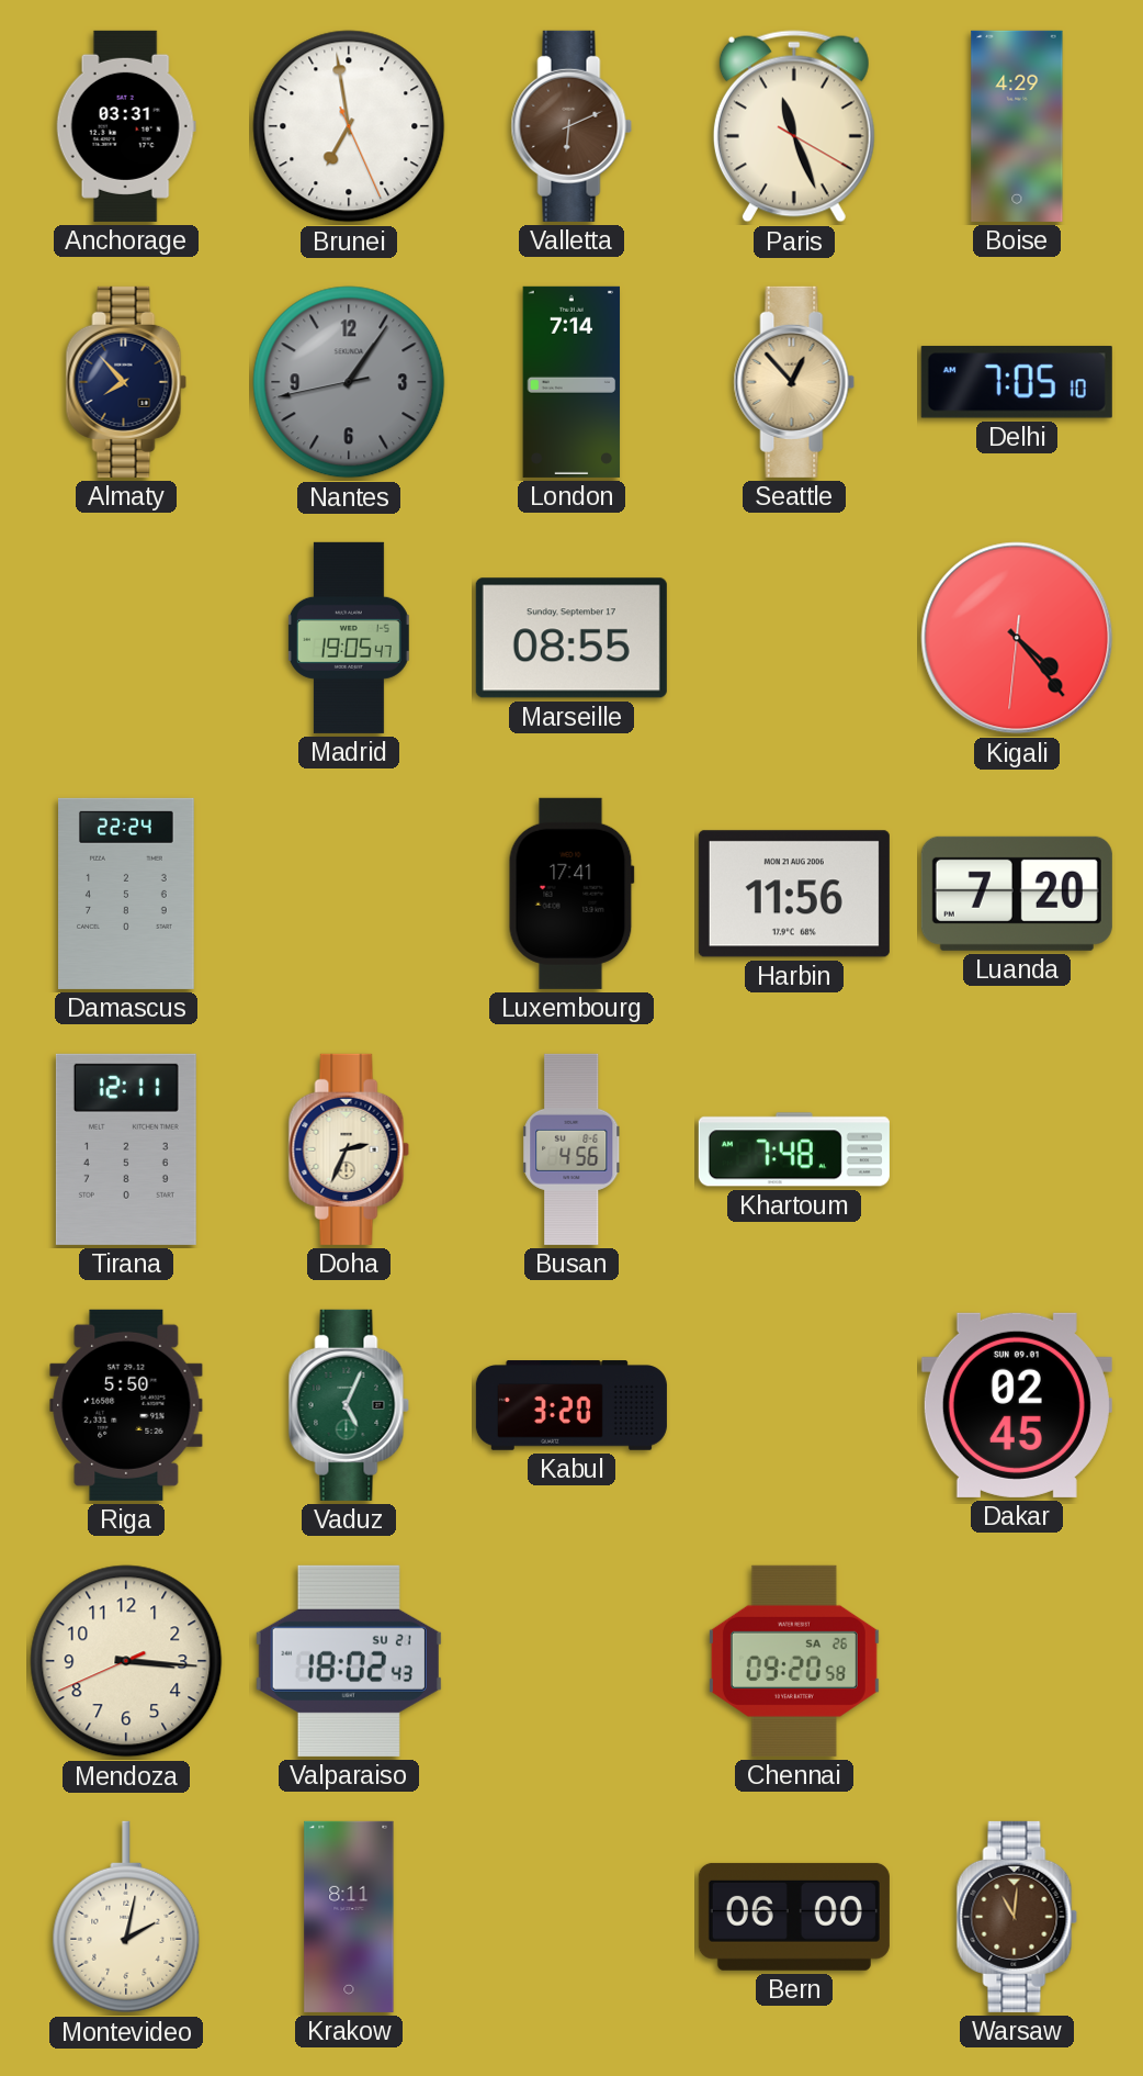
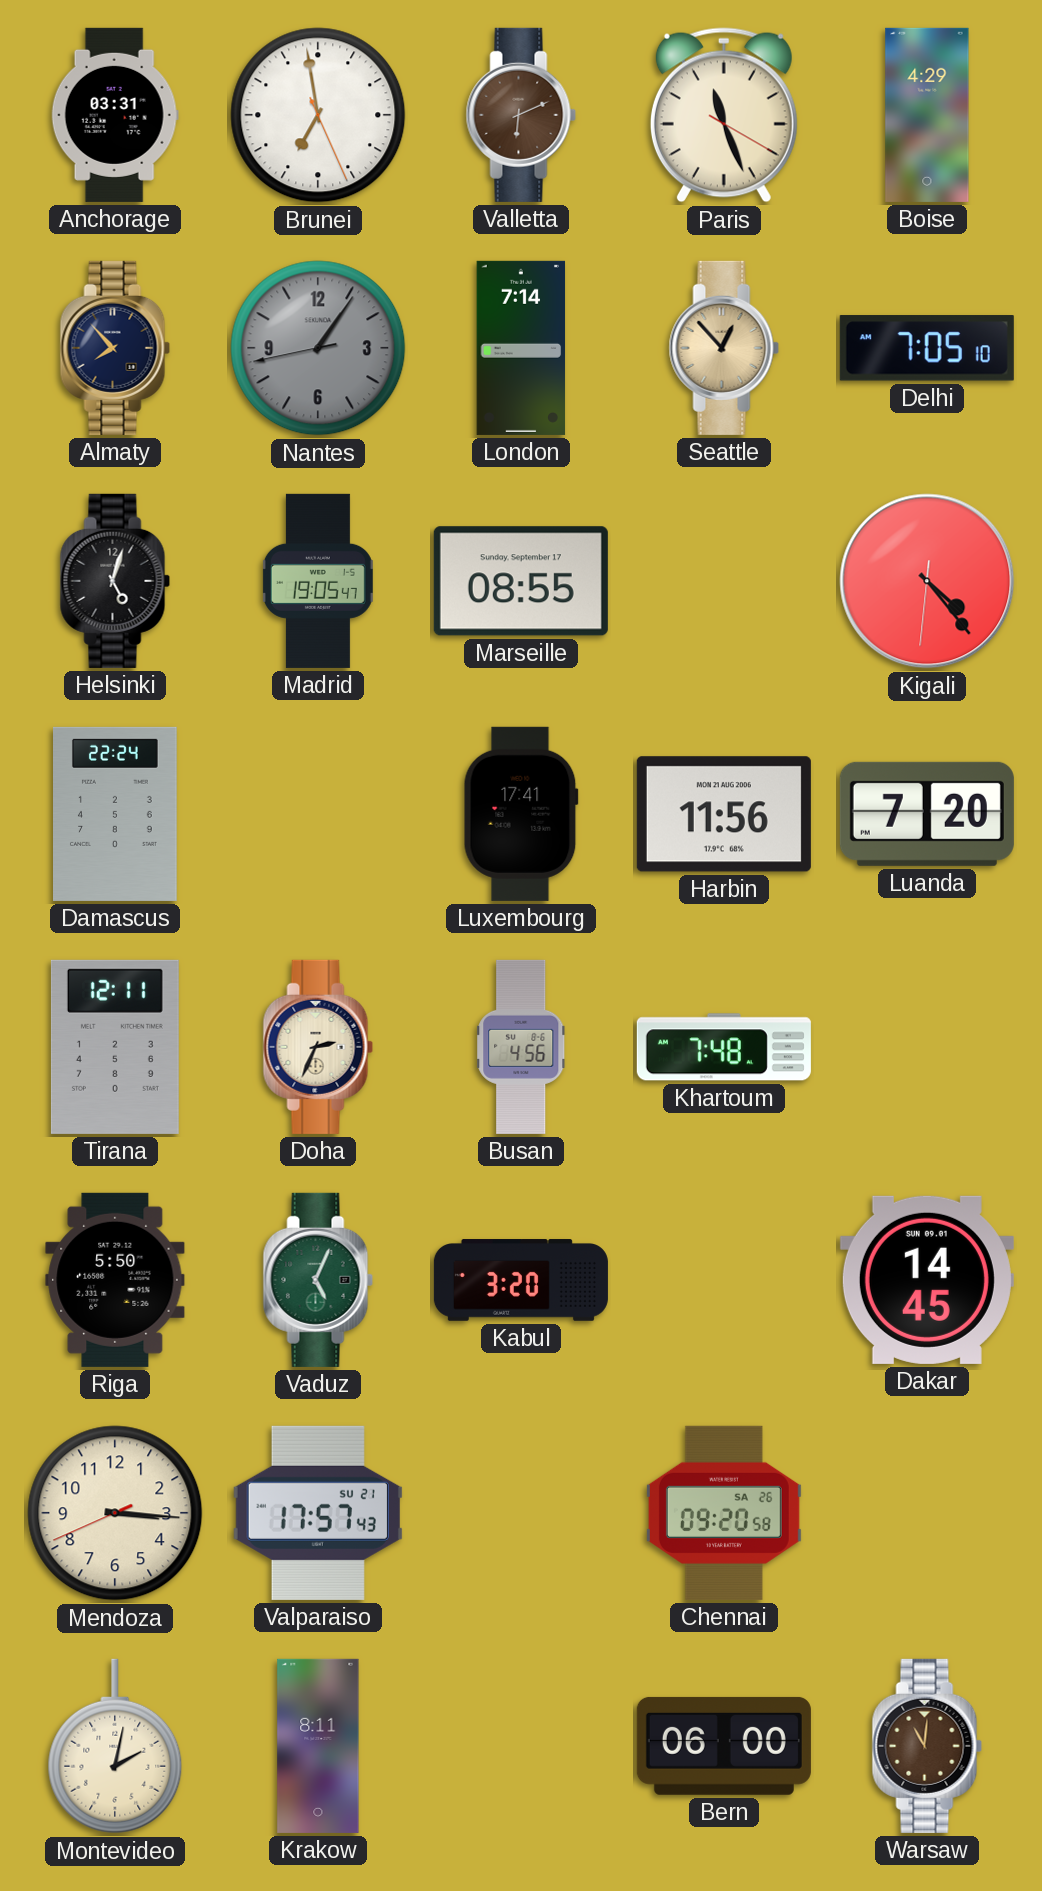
Helsinki: none -> 5:03 (115, 581)
Dakar: 02:45 -> 14:45 (927, 1280)
Valparaiso: 18:02 -> 17:57 (318, 1513)
